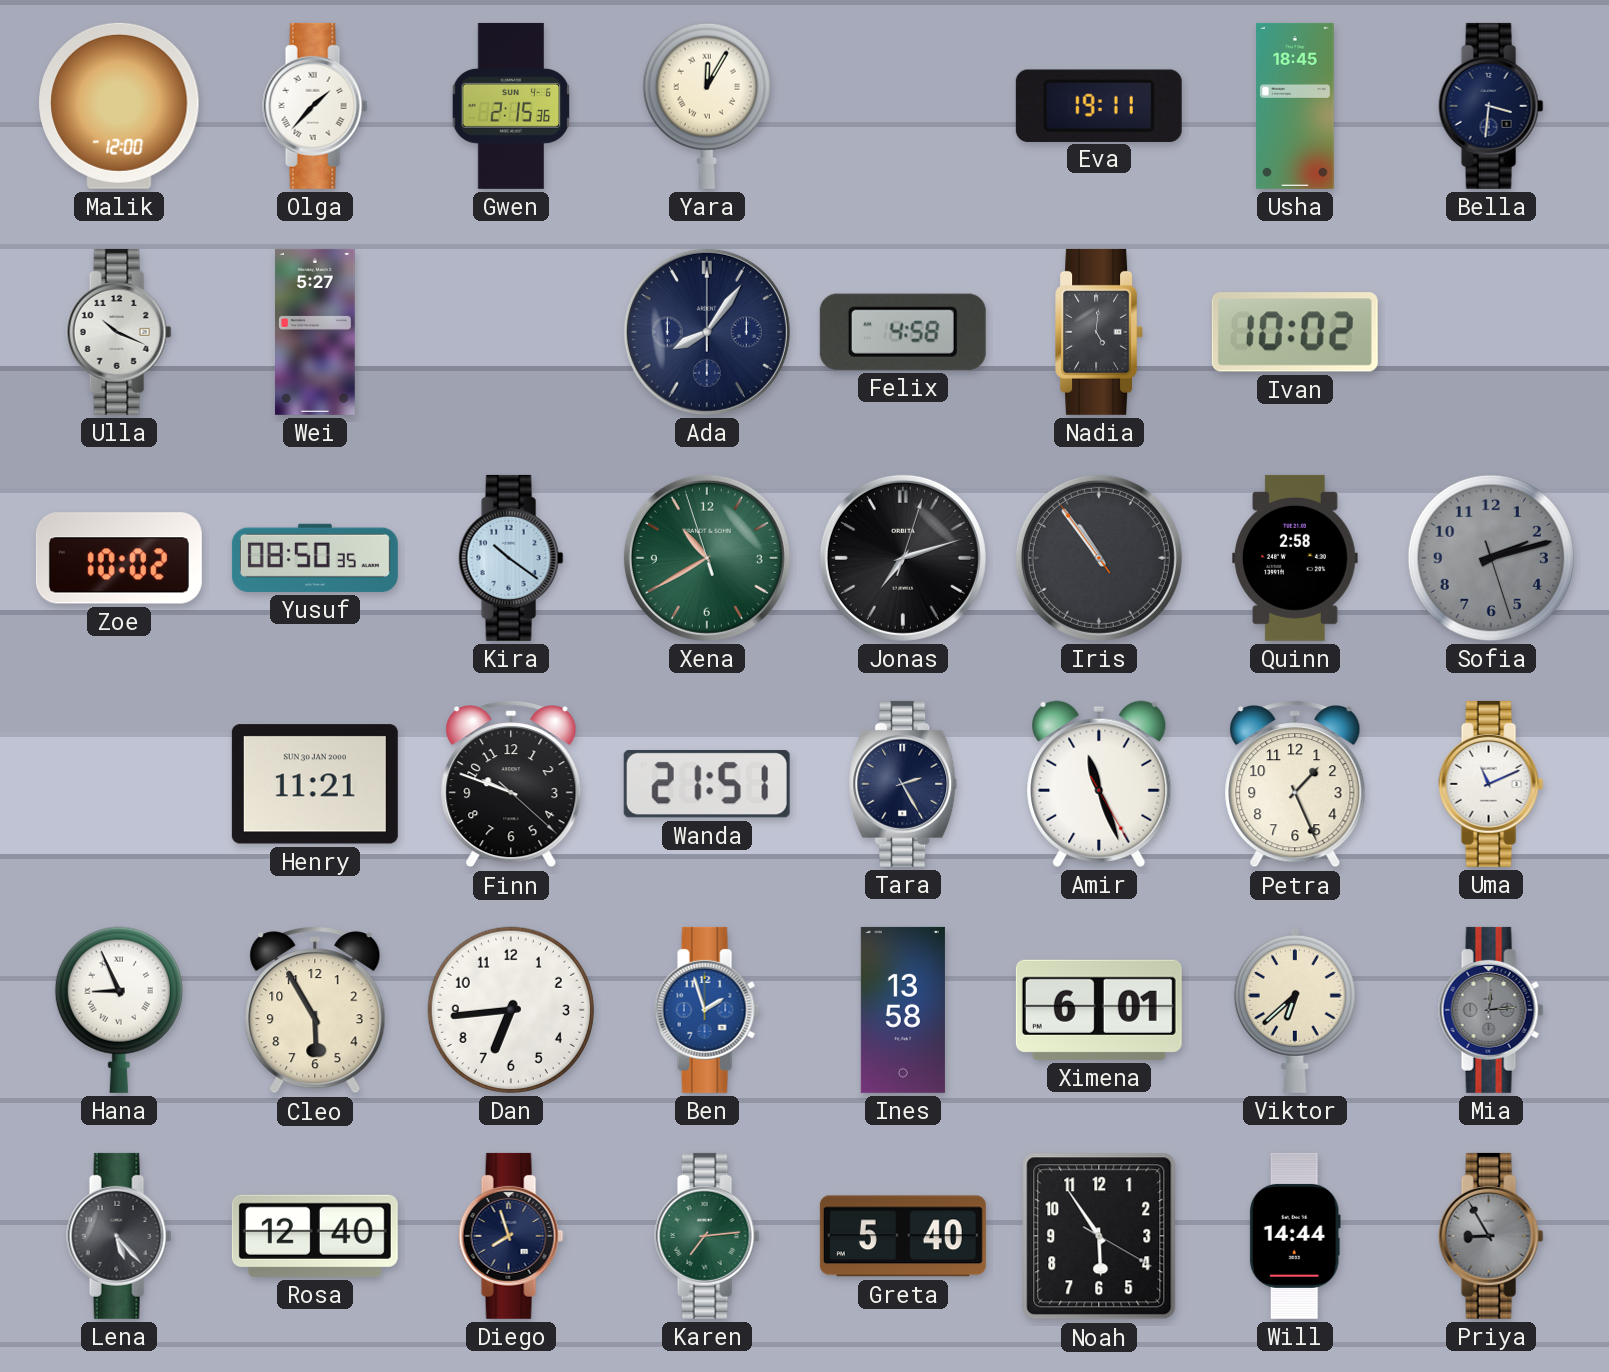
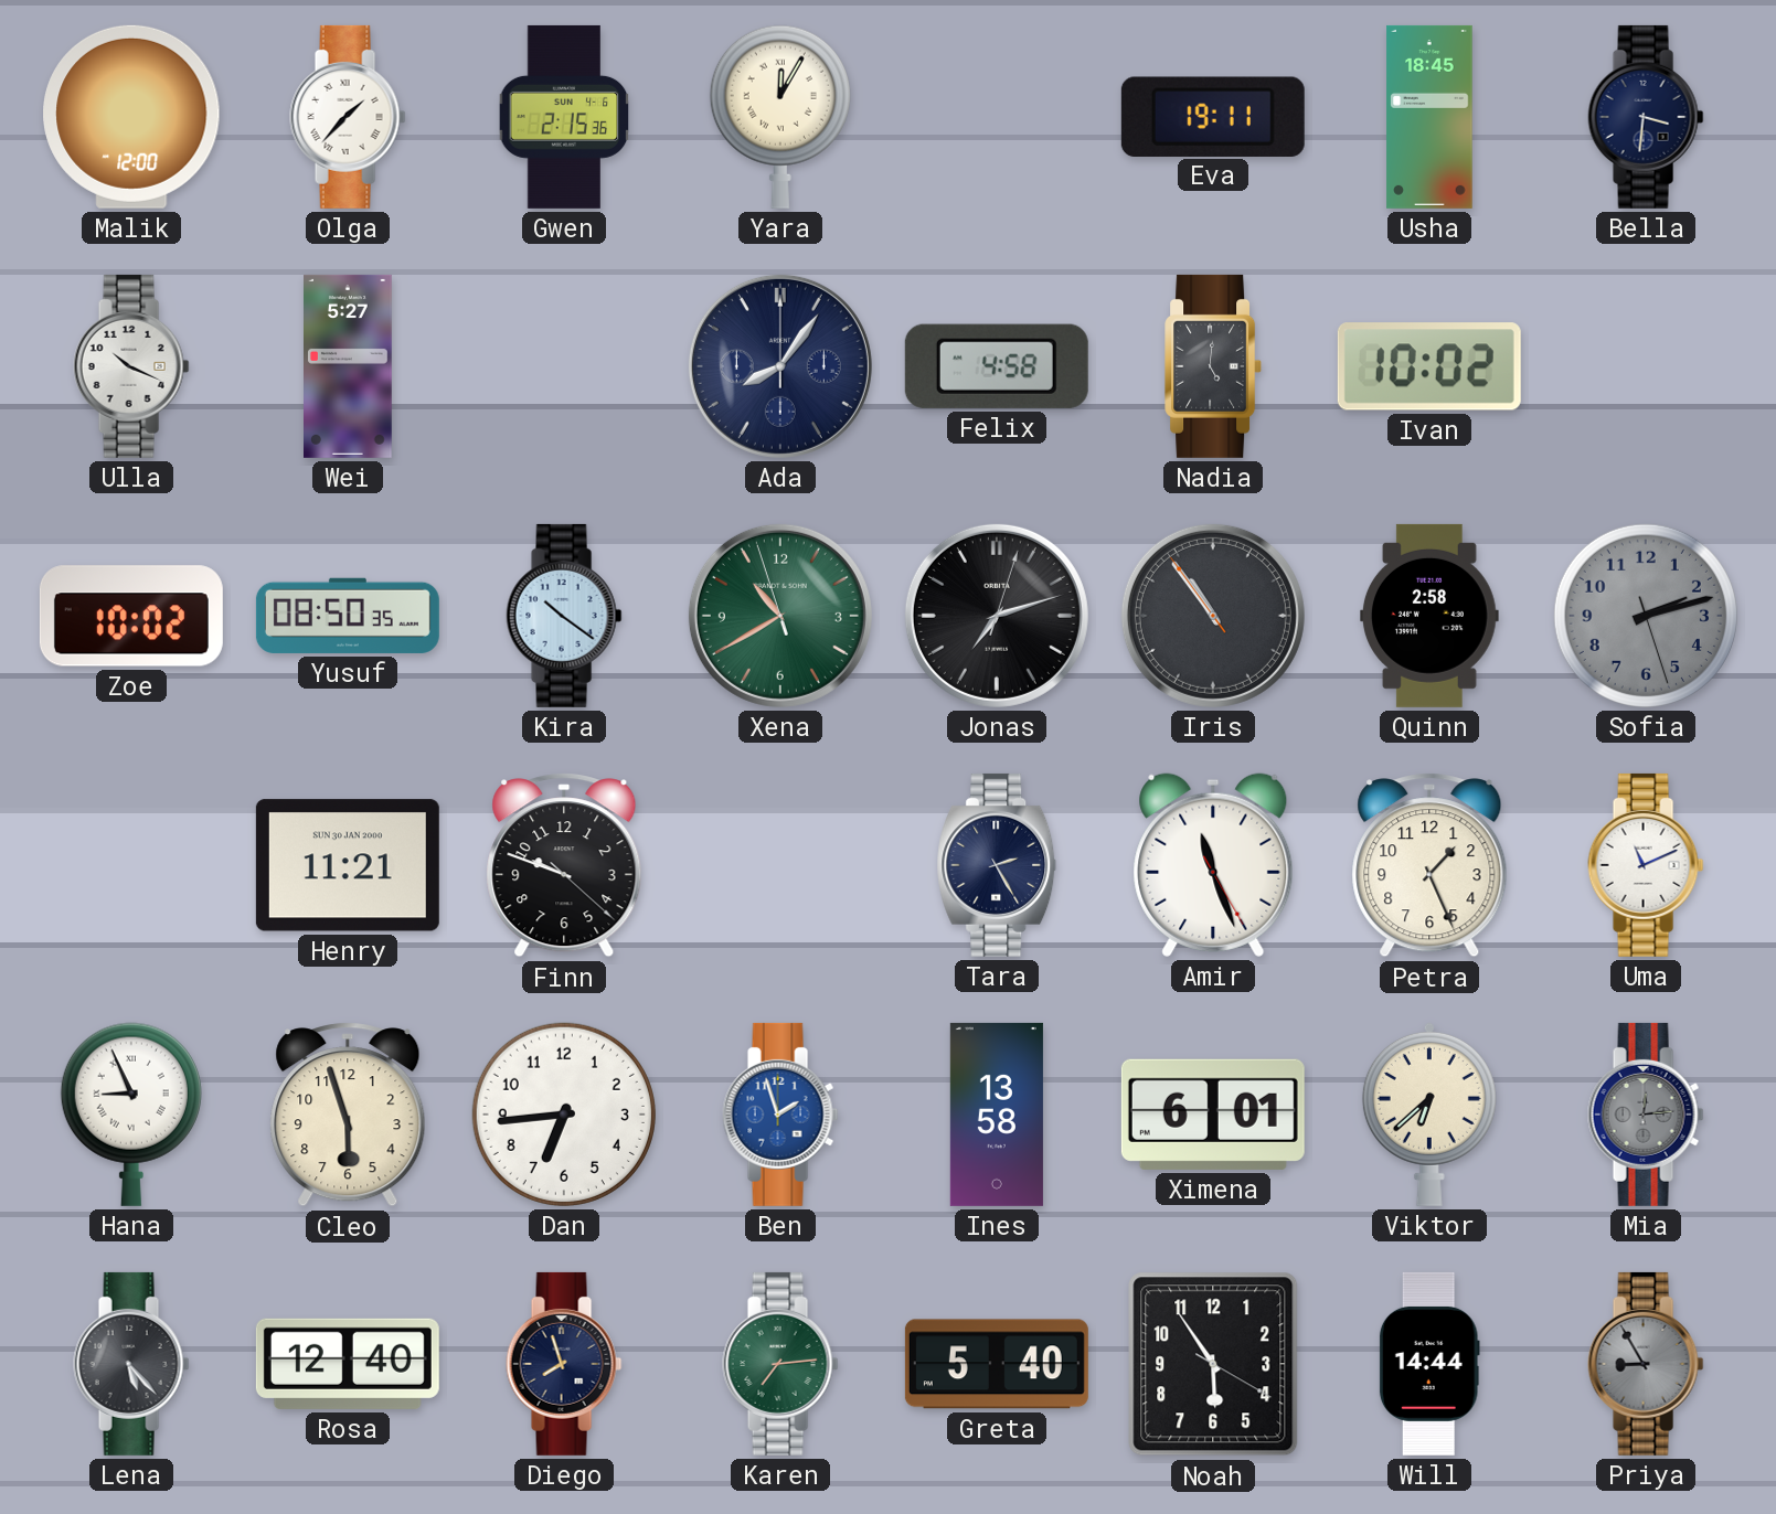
Wanda: 21:51 -> none (707, 784)
Cleo: 5:55 -> 5:57 (348, 1115)
